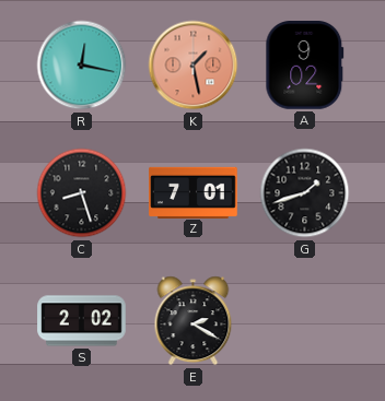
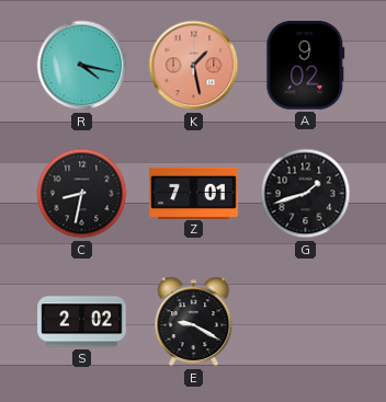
R: 12:17 -> 4:17 (82, 66)
C: 8:27 -> 8:32 (82, 194)
E: 2:20 -> 9:20 (194, 322)
